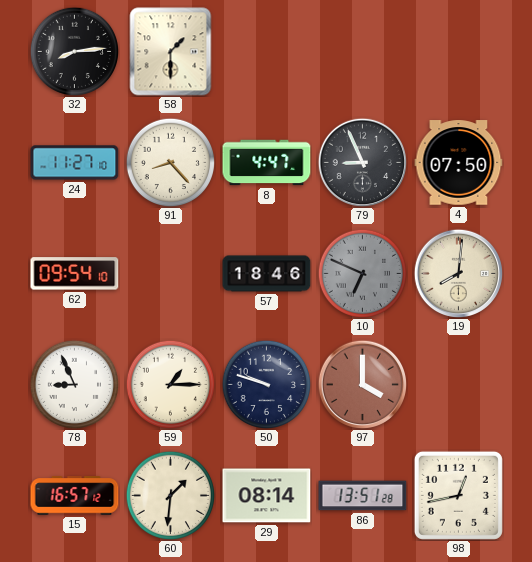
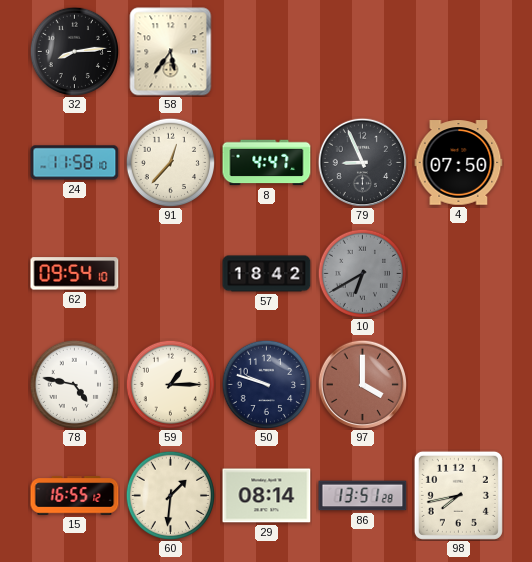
58: 1:30 -> 5:36 (171, 52)
24: 11:27 -> 11:58 (75, 163)
91: 8:23 -> 12:37 (170, 162)
57: 18:46 -> 18:42 (267, 274)
10: 6:49 -> 6:40 (362, 273)
19: 8:01 -> none (458, 273)
78: 8:56 -> 4:47 (74, 384)
15: 16:57 -> 16:55 (75, 496)
98: 12:43 -> 7:43 (458, 495)
